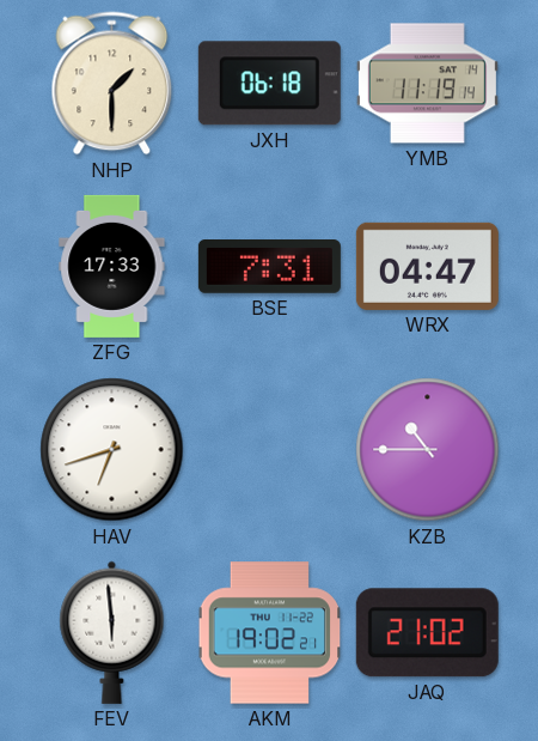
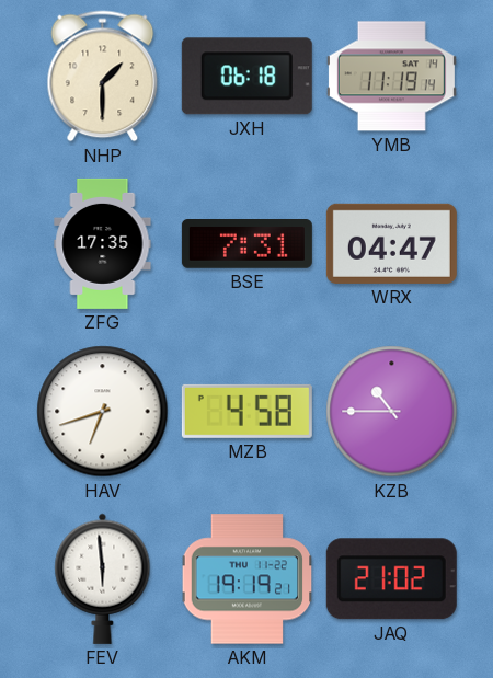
ZFG: 17:33 -> 17:35 (103, 243)
MZB: none -> 4:58 (246, 411)
AKM: 19:02 -> 19:19 (248, 579)
